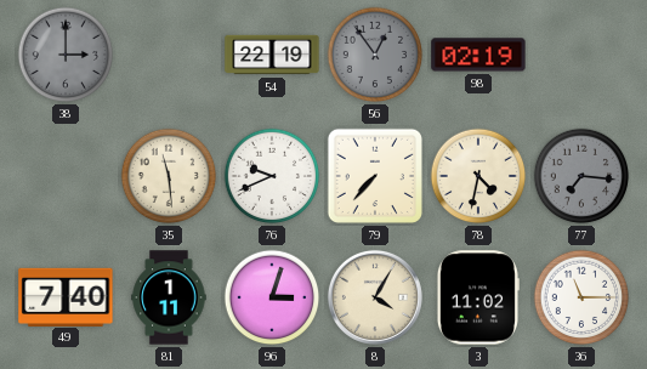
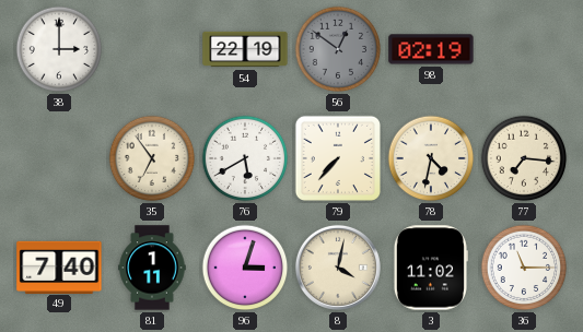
38 dial: grey -> white (59, 49)
56: 12:54 -> 12:51 (338, 49)
35: 11:29 -> 6:54 (152, 158)
76: 9:41 -> 5:40 (245, 158)
77 dial: grey -> cream (524, 158)
8: 4:05 -> 4:02 (338, 268)
